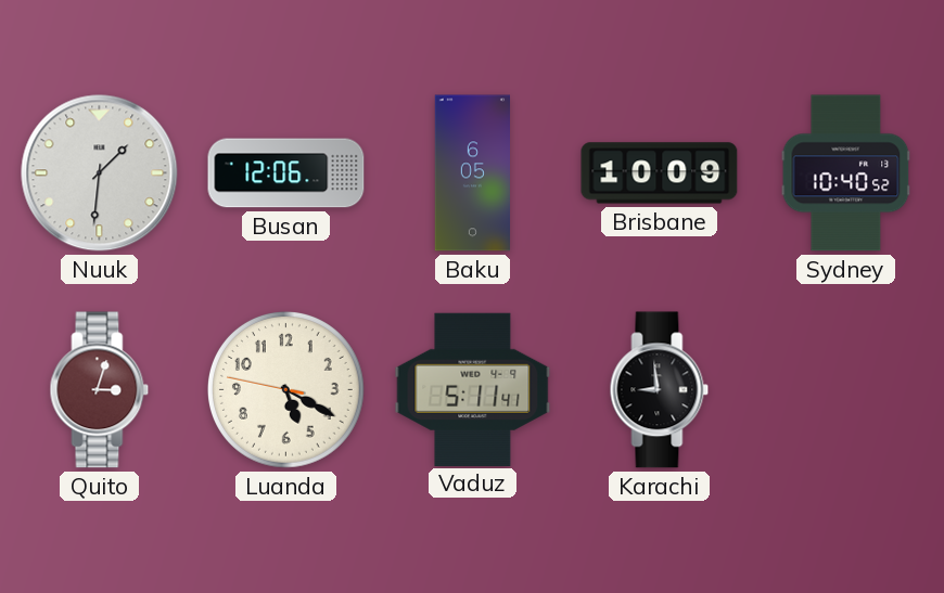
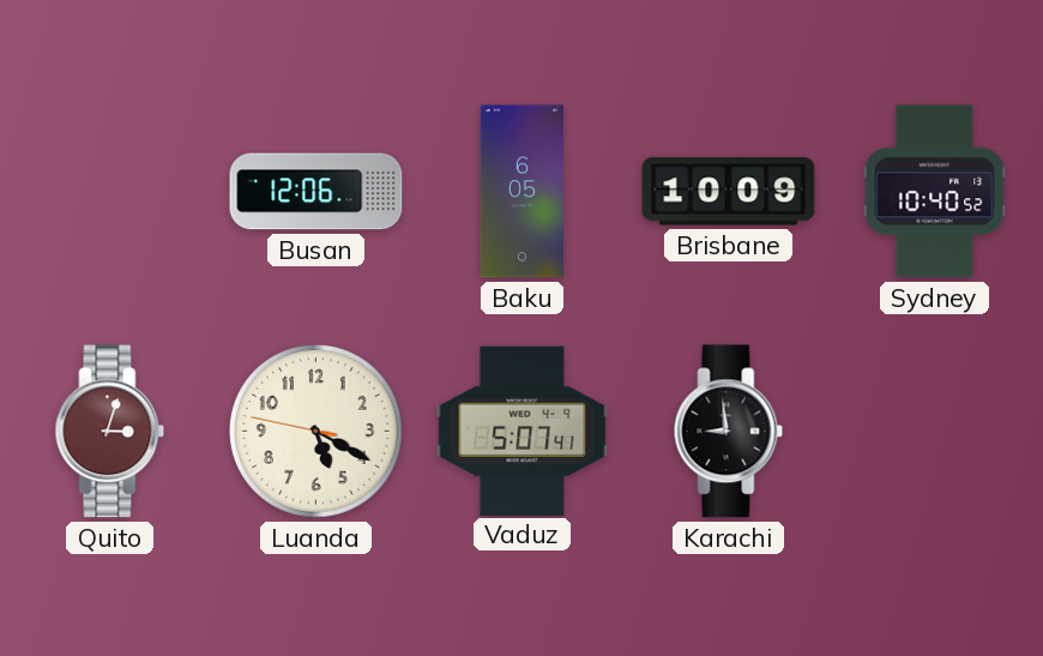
Nuuk: 1:31 -> none (100, 173)
Vaduz: 5:11 -> 5:07 (523, 431)
